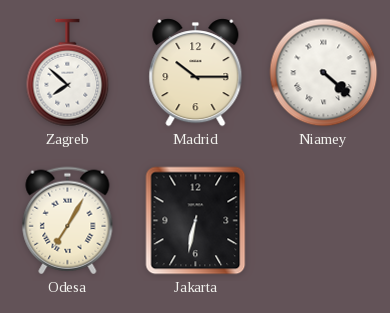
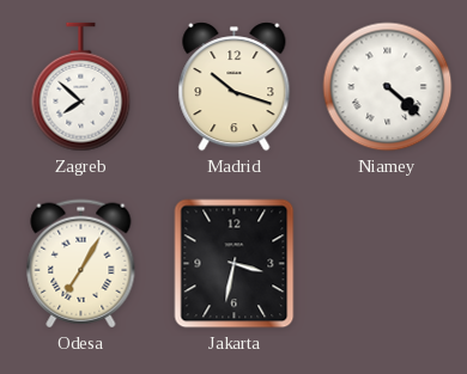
Madrid: 10:15 -> 10:18 (235, 87)
Jakarta: 6:32 -> 3:32 (235, 264)
